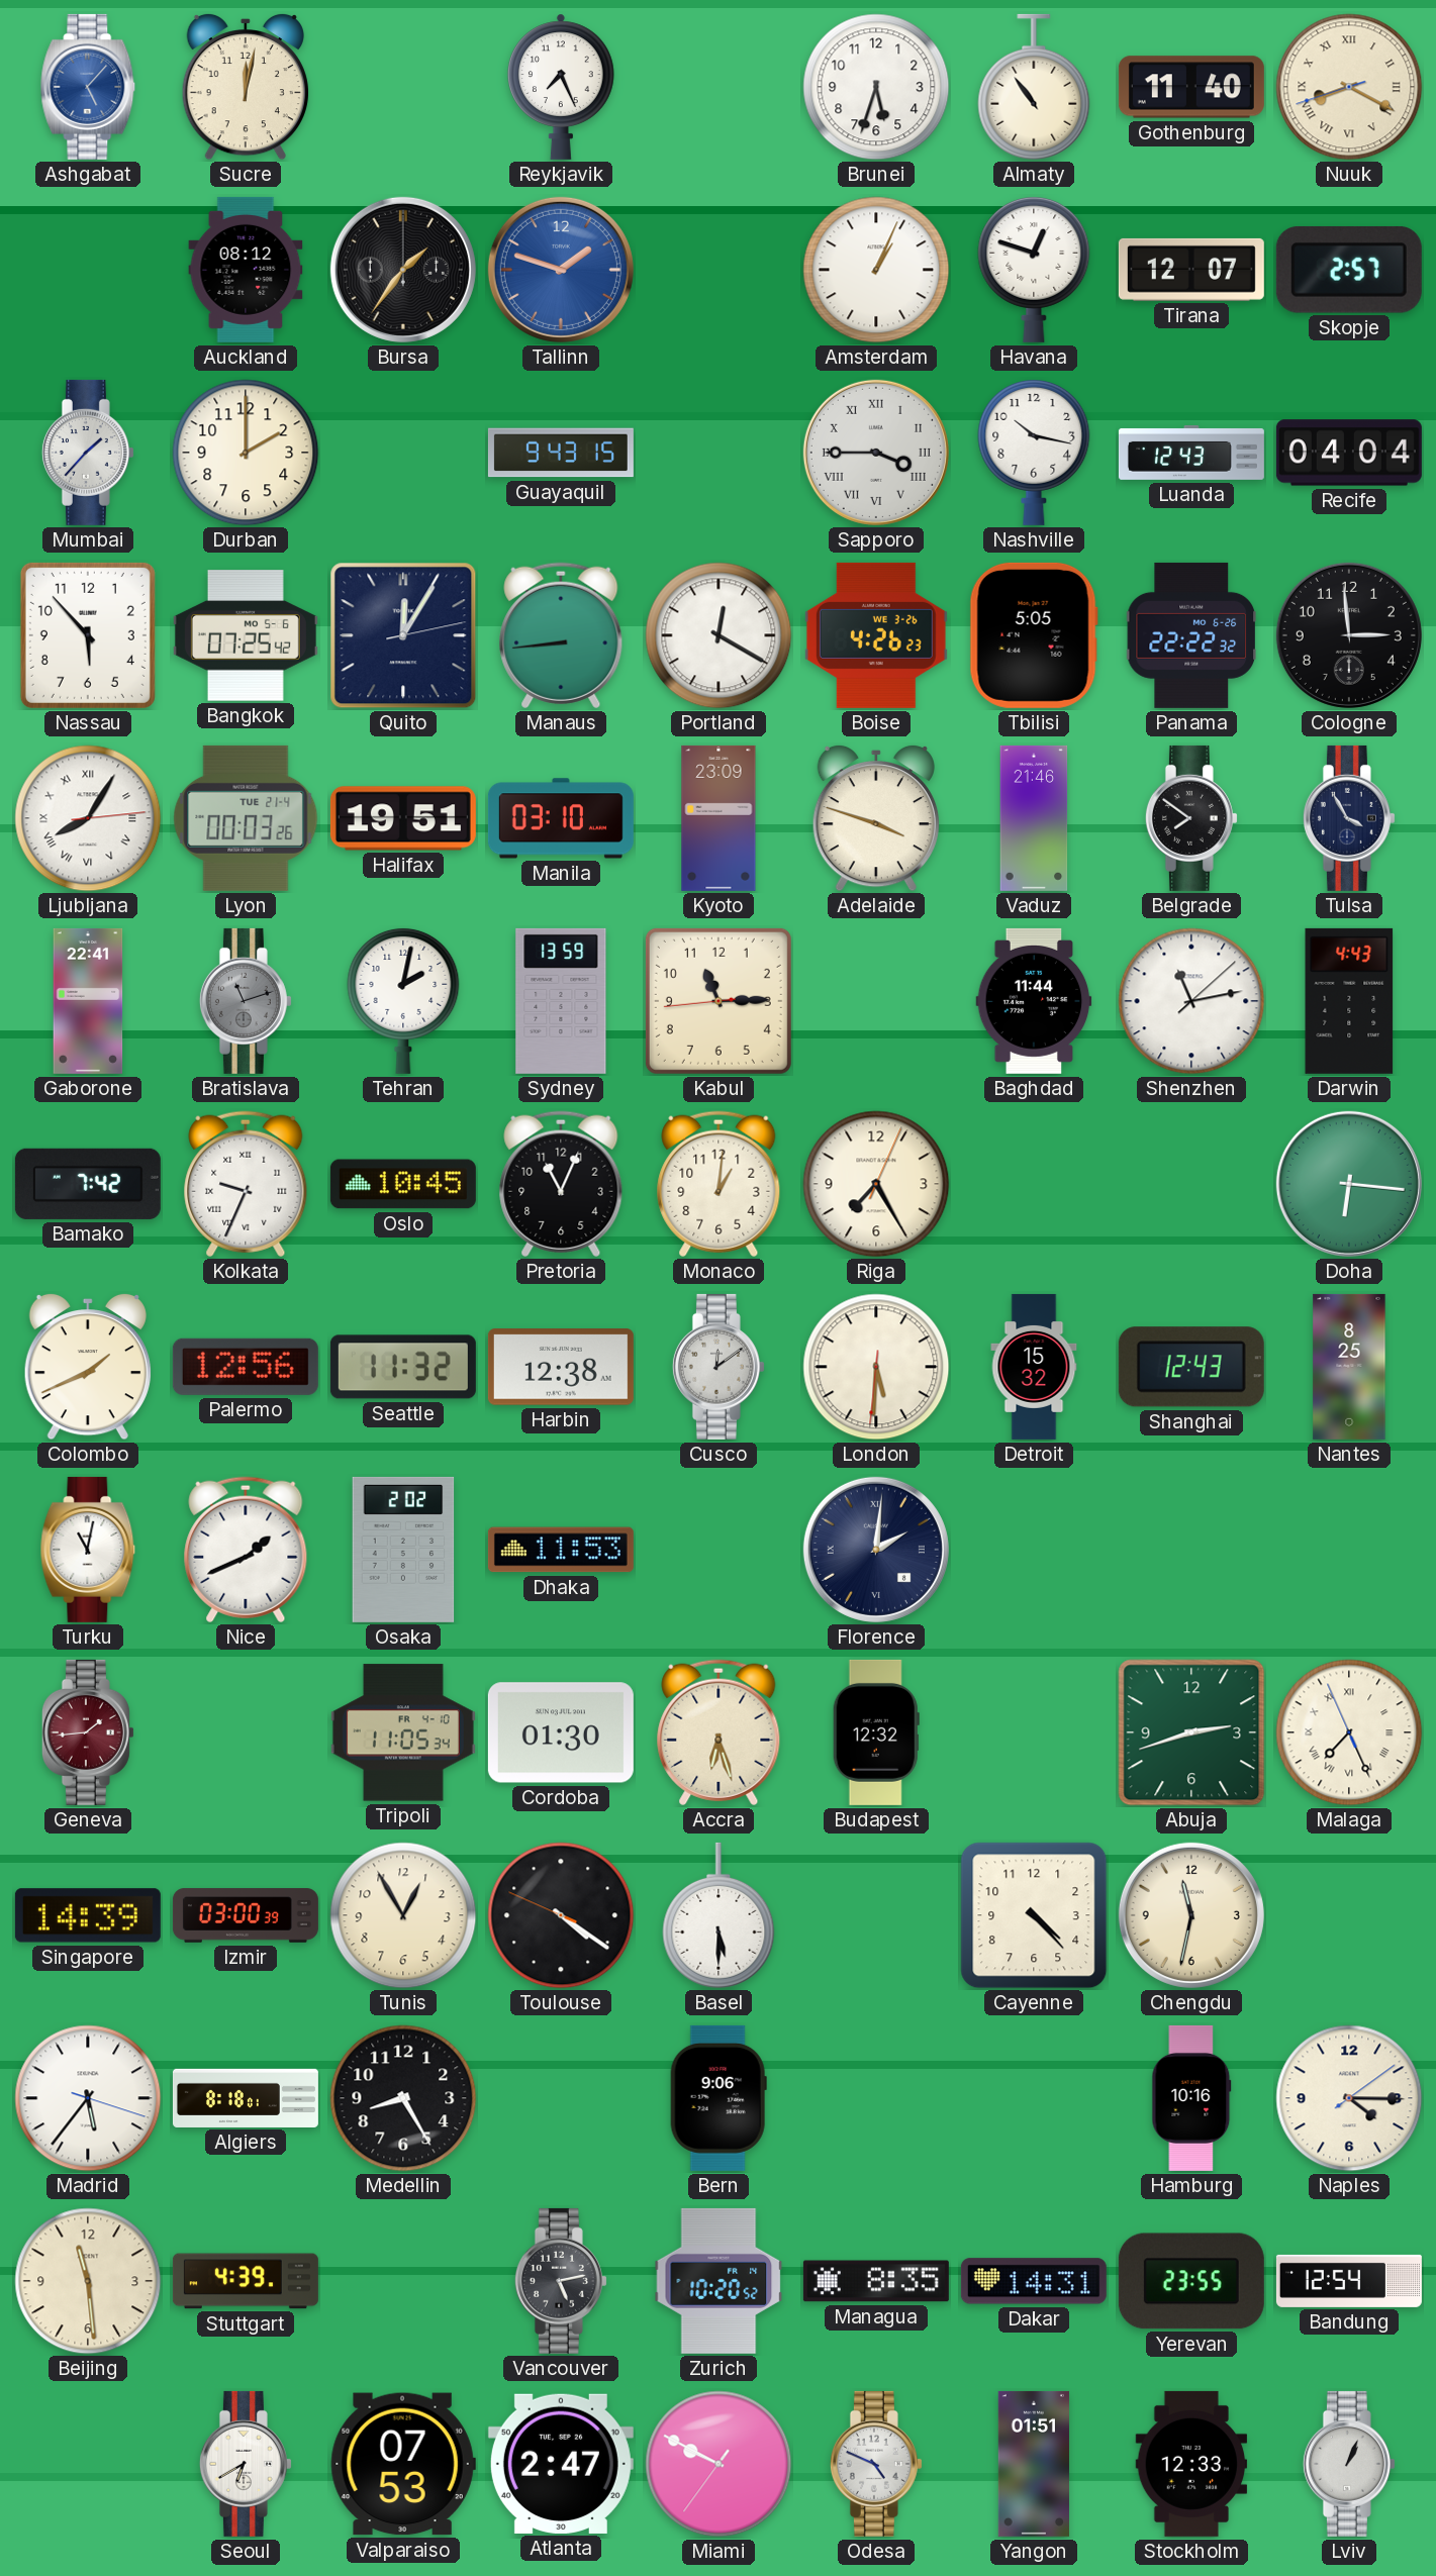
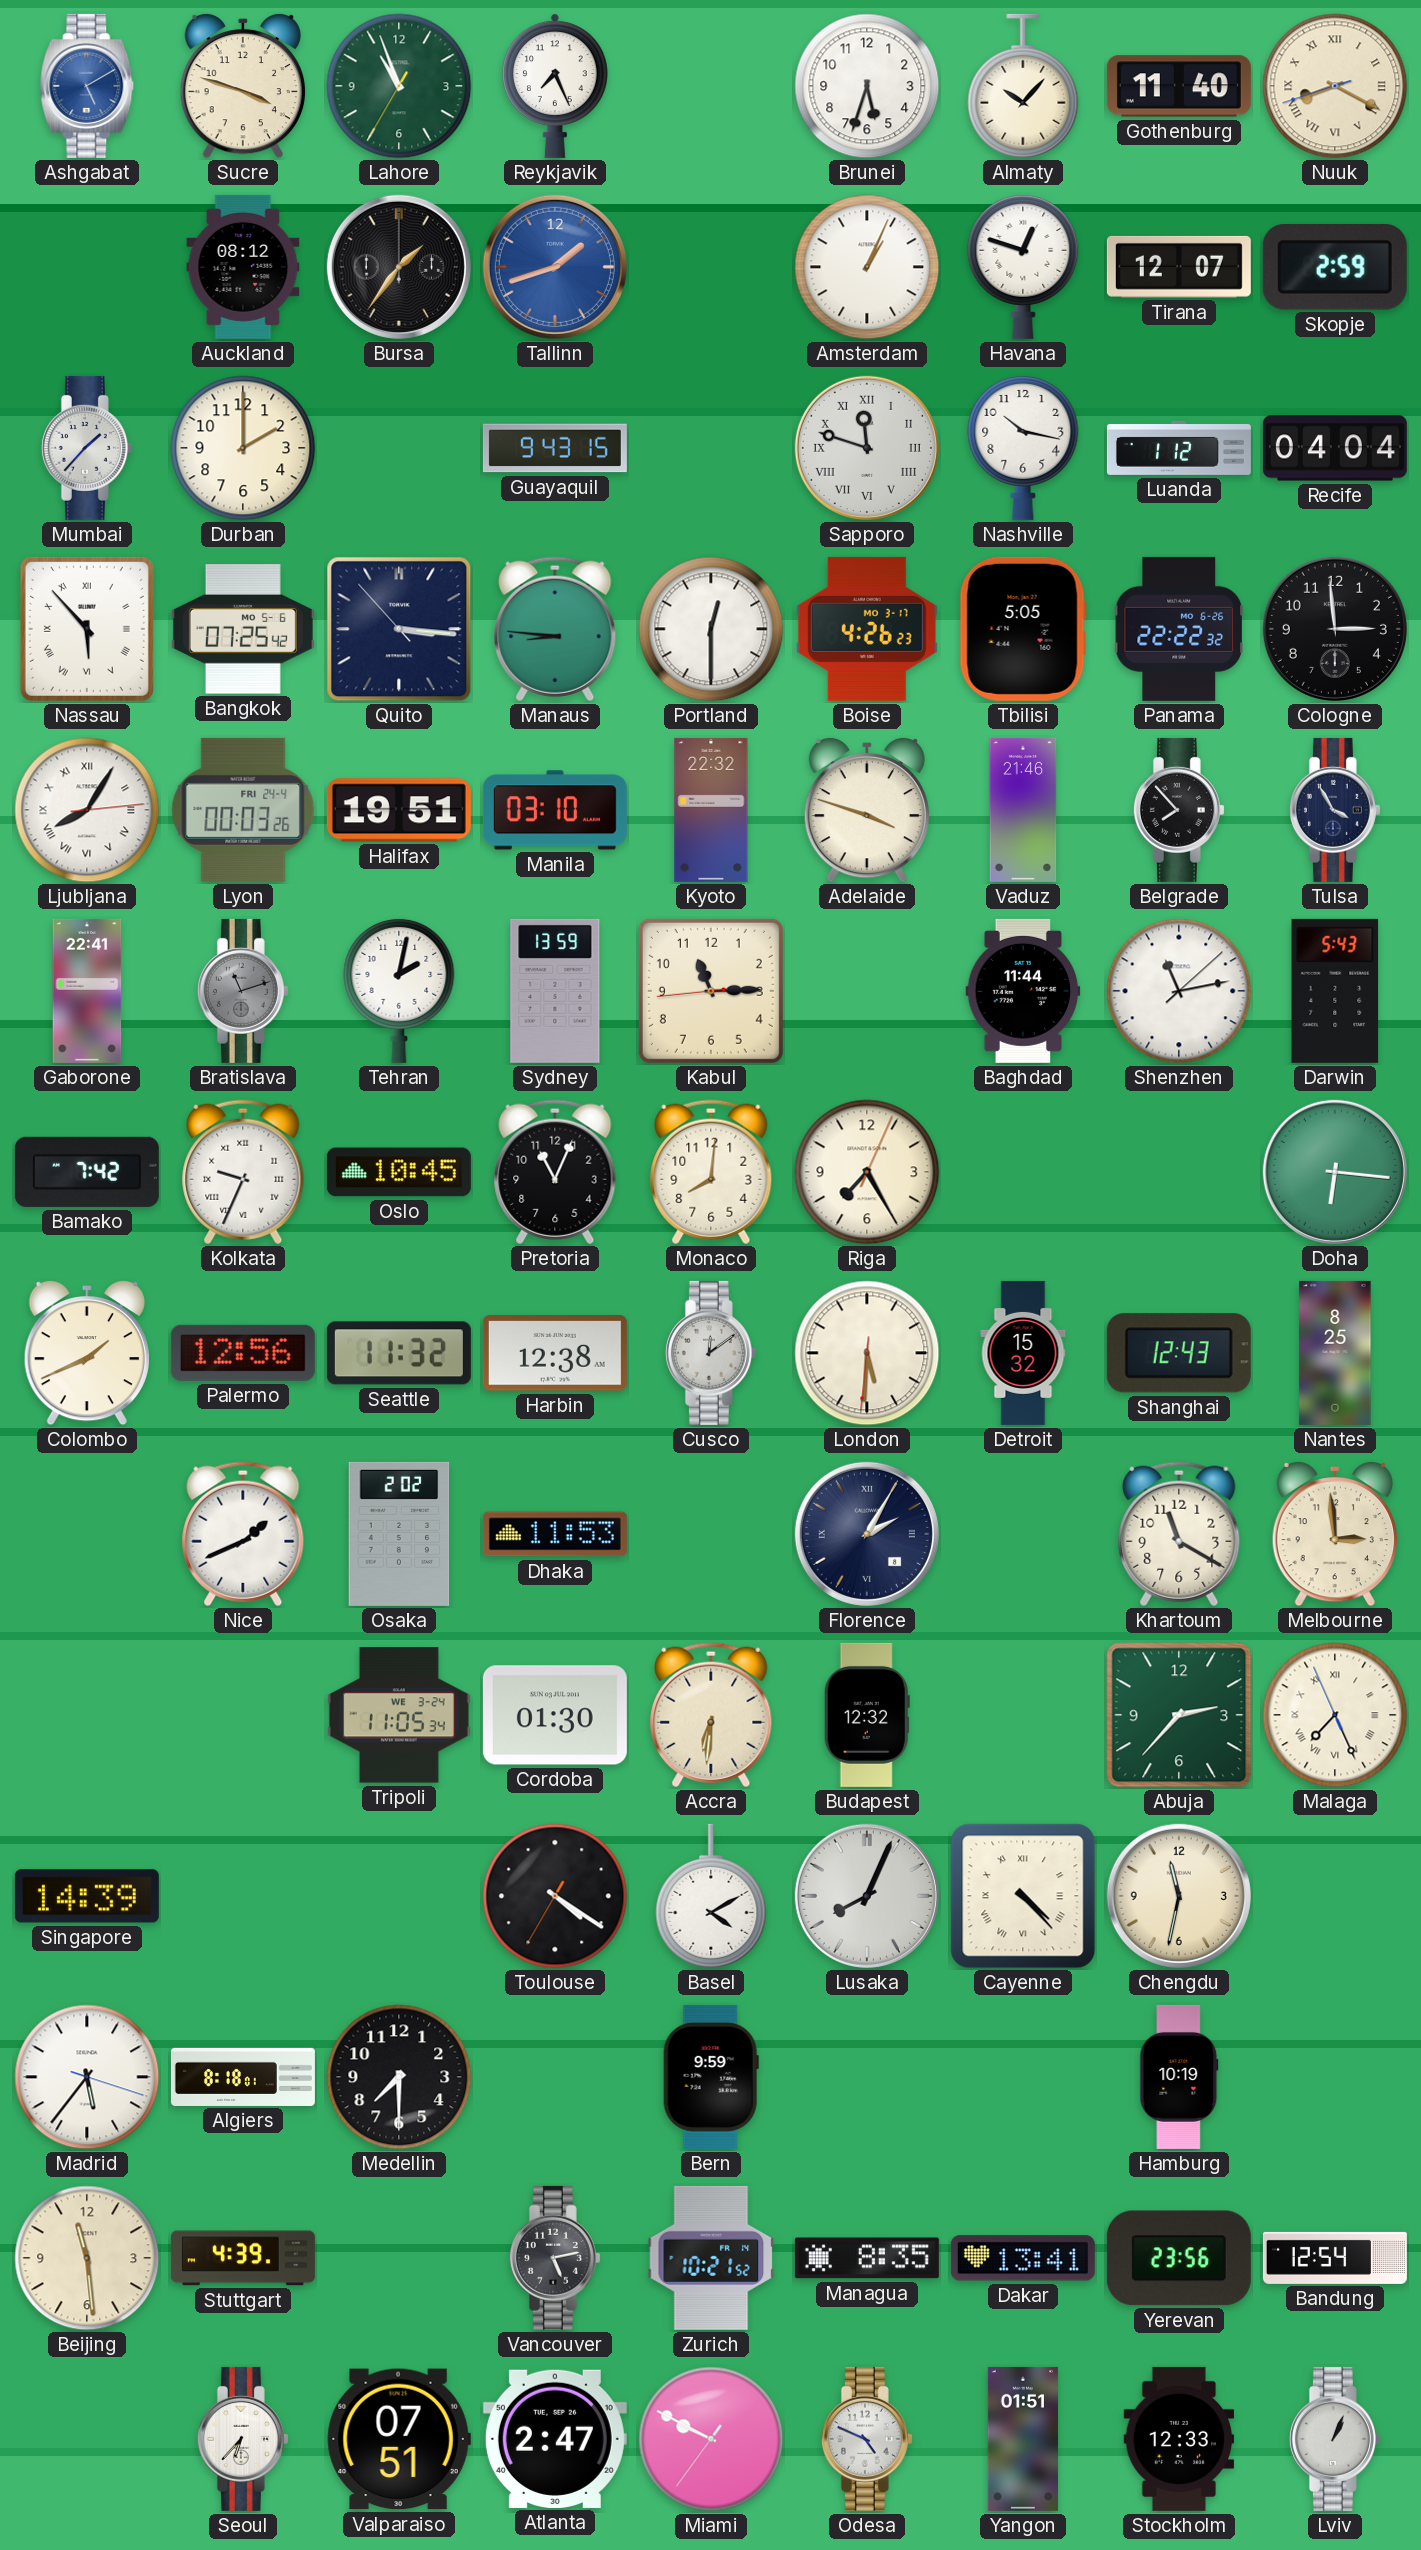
Ashgabat: 5:07 -> 5:10 (87, 86)
Sucre: 12:02 -> 3:48 (243, 86)
Lahore: none -> 10:56 (399, 86)
Almaty: 10:54 -> 10:07 (1023, 86)
Tallinn: 1:48 -> 1:42 (555, 267)
Skopje: 2:57 -> 2:59 (1335, 267)
Sapporo: 3:45 -> 11:48 (867, 448)
Luanda: 12:43 -> 1:12 (1179, 448)
Nassau numerals: Arabic -> Roman (87, 629)
Quito: 12:05 -> 3:15 (399, 629)
Manaus: 8:44 -> 8:46 (555, 629)
Portland: 12:20 -> 12:30 (711, 629)
Boise date: WE 3-26 -> MO 3-17 (867, 629)
Lyon date: TUE 21-4 -> FRI 24-4 (243, 810)
Kyoto: 23:09 -> 22:32 (711, 810)
Belgrade: 7:51 -> 7:53 (1179, 810)
Darwin: 4:43 -> 5:43 (1335, 991)
Monaco: 1:01 -> 8:01 (711, 1172)
Turku: 11:02 -> none (88, 1550)
Florence: 2:01 -> 2:05 (867, 1534)
Khartoum: none -> 11:20 (1179, 1534)
Melbourne: none -> 2:59 (1335, 1534)
Geneva: 1:44 -> none (88, 1732)
Tripoli date: FR 4-10 -> WE 3-24 (399, 1715)
Accra: 6:27 -> 6:31 (711, 1715)
Abuja: 2:42 -> 2:37 (1179, 1715)
Izmir: 03:00 -> none (246, 1915)
Tunis: 12:55 -> none (403, 1915)
Toulouse: 4:20:49 -> 4:20:35 (555, 1896)
Basel: 5:30 -> 4:10 (711, 1896)
Lusaka: none -> 8:04 (867, 1896)
Cayenne numerals: Arabic -> Roman (1023, 1896)
Medellin: 8:25 -> 7:30 (399, 2077)
Bern: 9:06 -> 9:59 (711, 2077)
Hamburg: 10:16 -> 10:19 (1179, 2077)
Naples: 4:15 -> none (1349, 2098)
Zurich: 10:20 -> 10:21 (711, 2258)
Dakar: 14:31 -> 13:41 (1023, 2258)
Yerevan: 23:55 -> 23:56 (1179, 2258)
Seoul: 6:40 -> 6:37 (243, 2439)
Valparaiso: 07:53 -> 07:51 (399, 2439)
